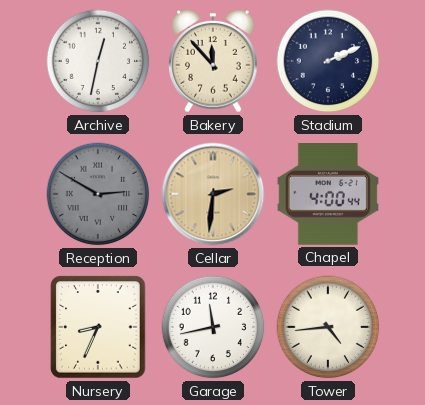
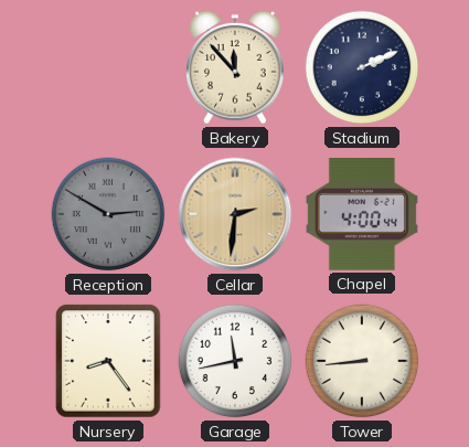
Archive: 12:32 -> none (98, 61)
Nursery: 8:34 -> 8:24 (108, 361)
Tower: 4:44 -> 8:44 (362, 361)
